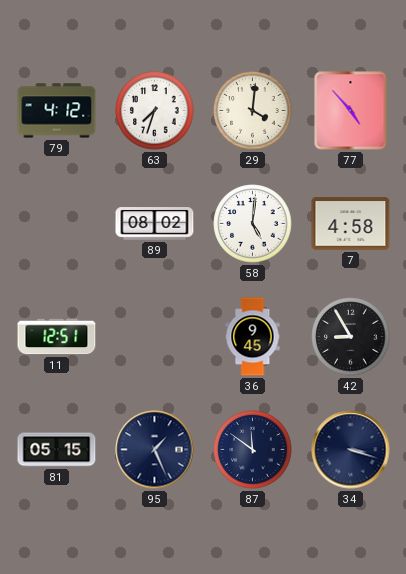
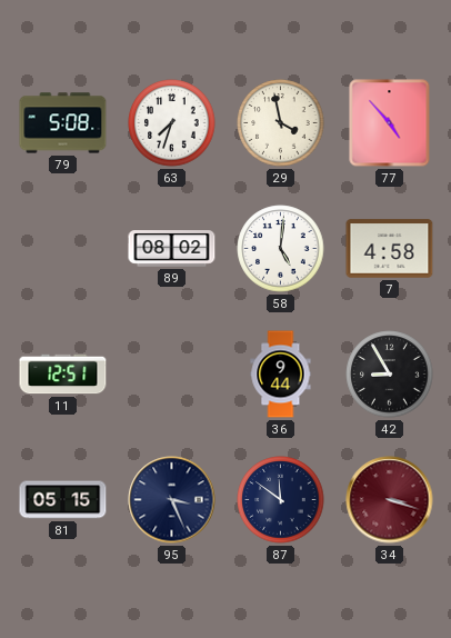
79: 4:12 -> 5:08 (63, 123)
29: 4:01 -> 3:58 (281, 123)
36: 9:45 -> 9:44 (281, 375)
95: 1:26 -> 3:26 (172, 500)
34 dial: navy -> burgundy (390, 500)
